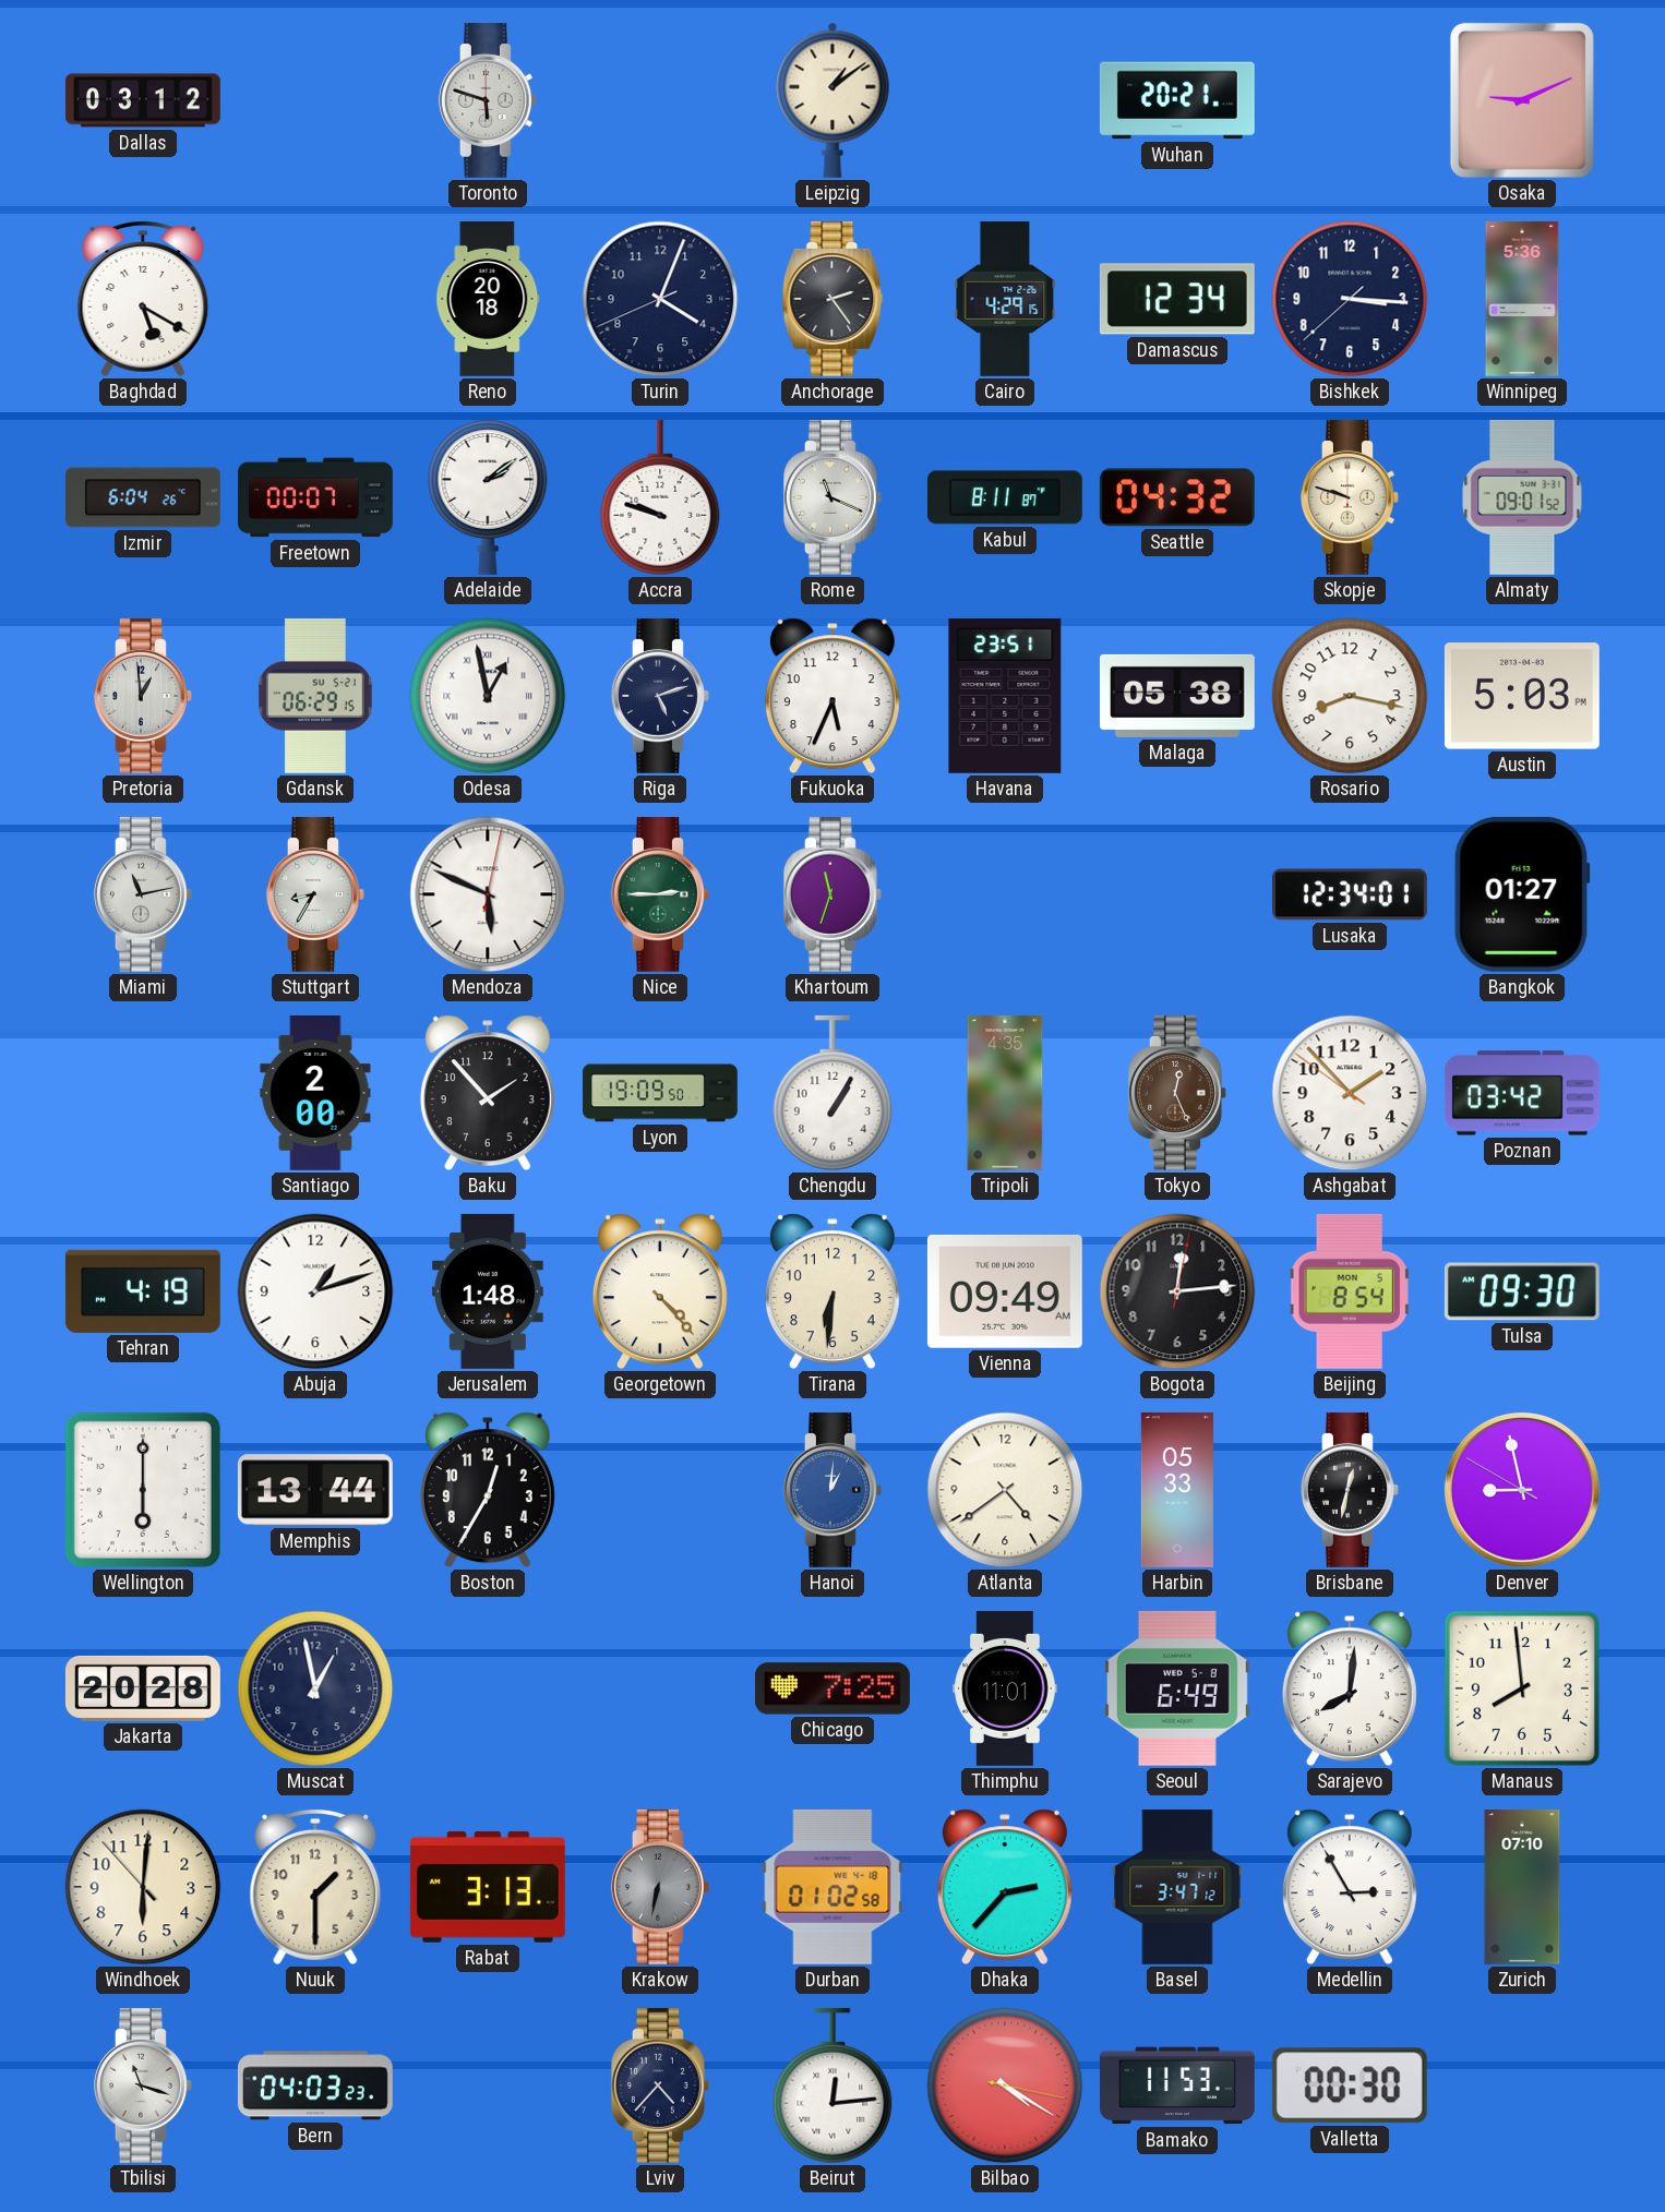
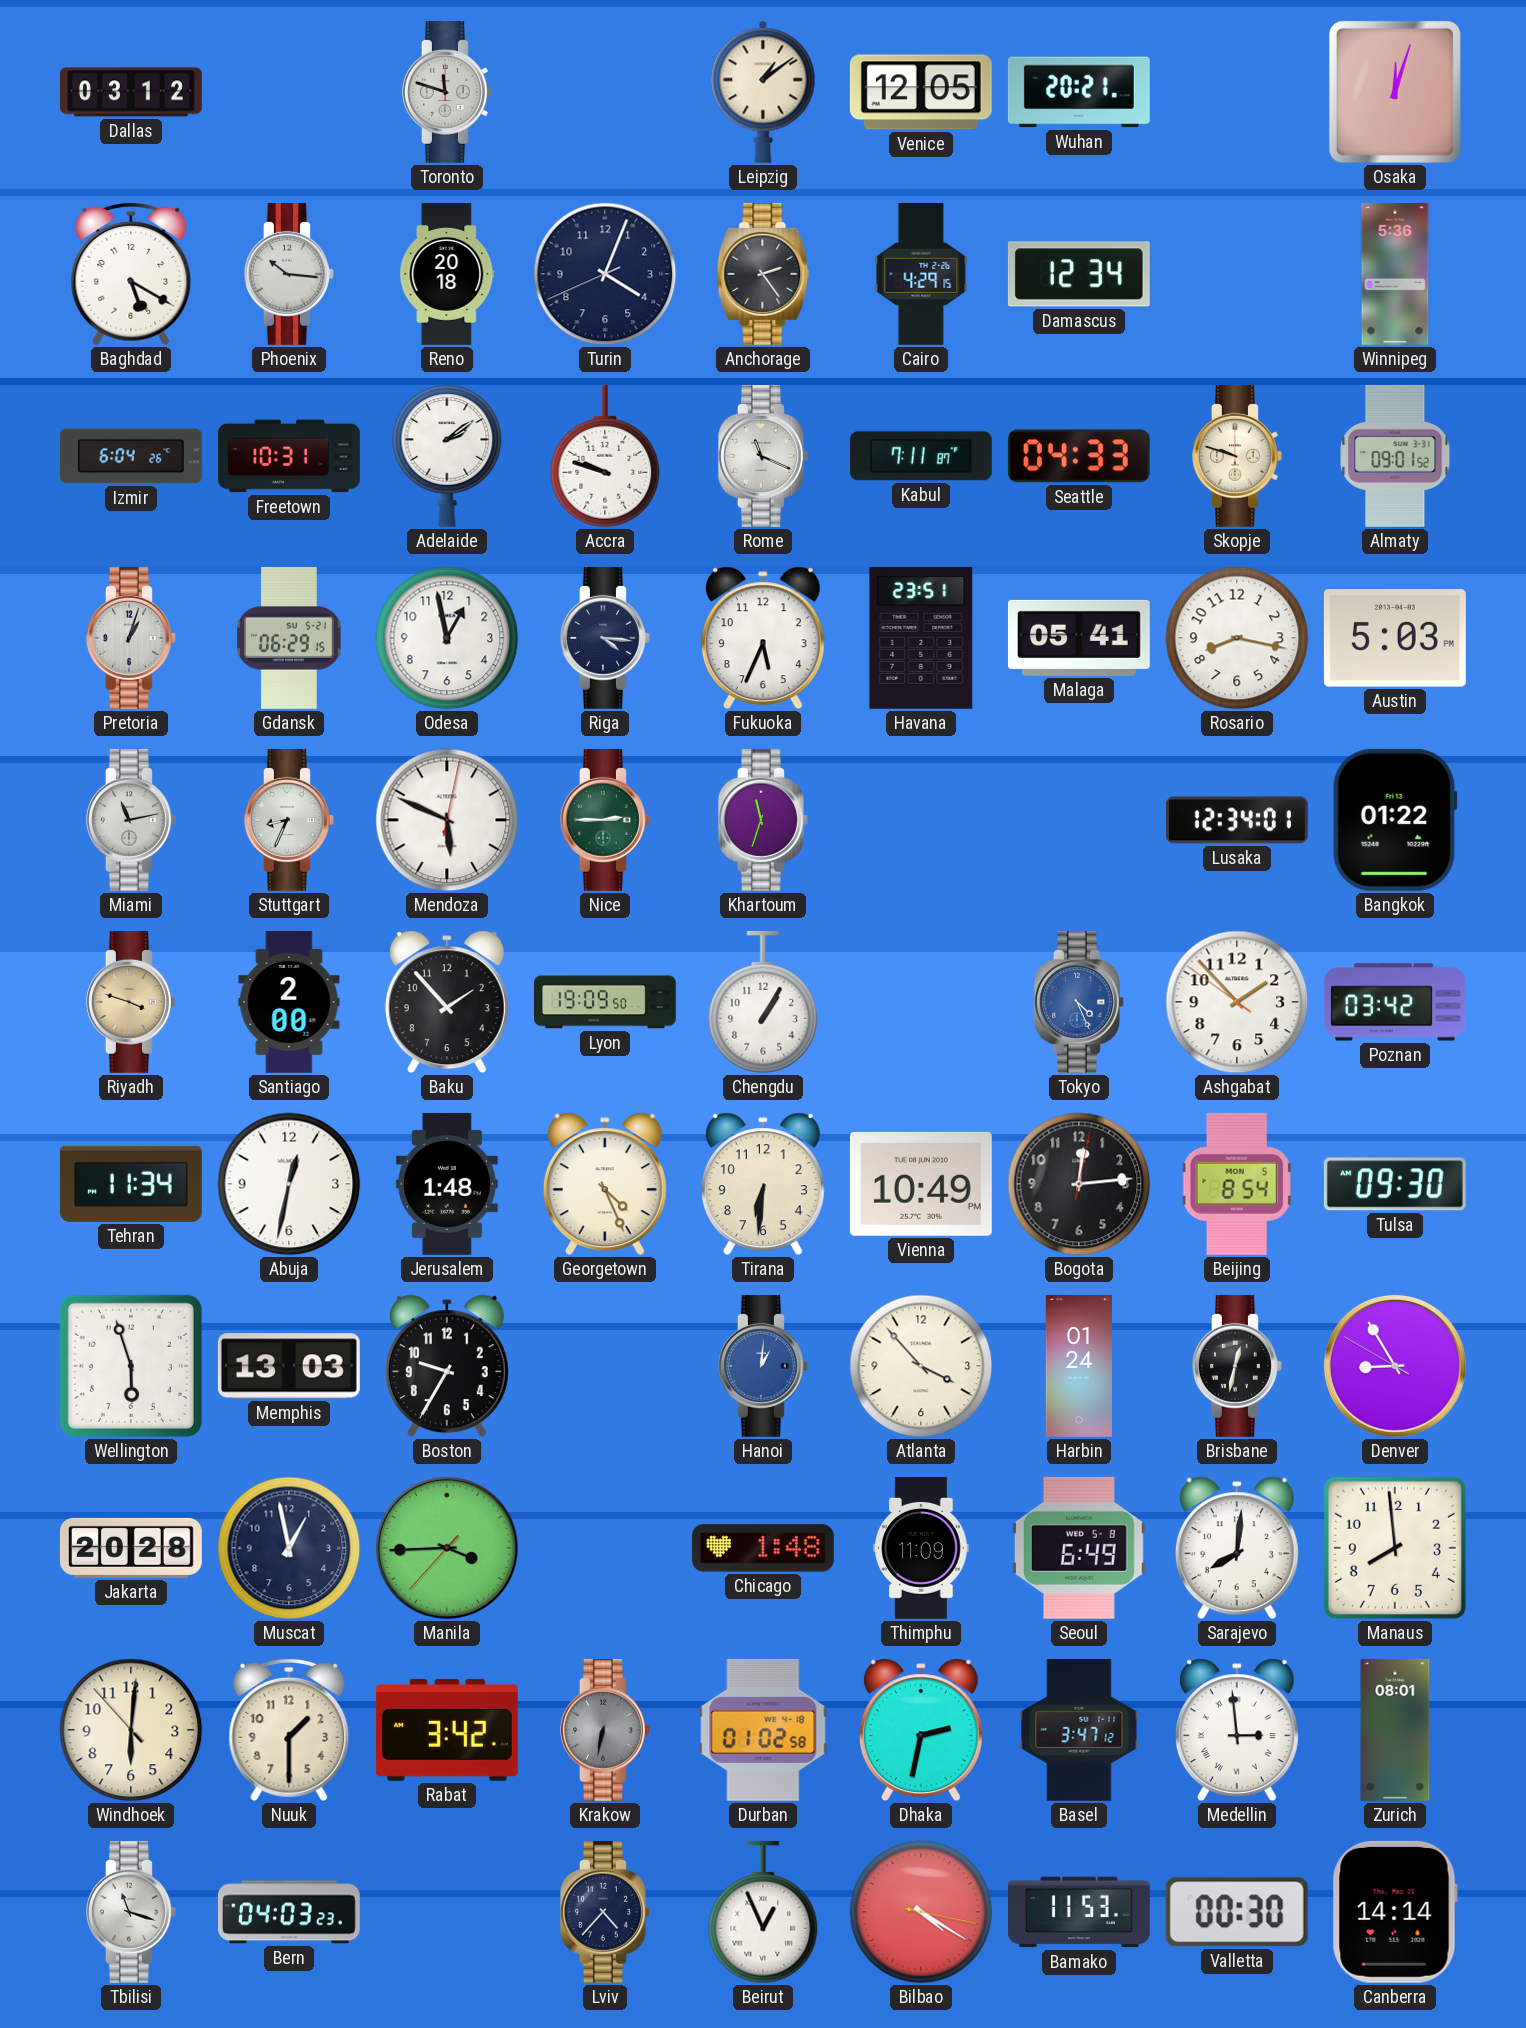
Toronto: 5:48 -> 11:48 (447, 92)
Venice: none -> 12:05 (921, 92)
Osaka: 9:11 -> 12:03 (1395, 92)
Phoenix: none -> 10:16 (289, 274)
Bishkek: 3:15 -> none (1350, 299)
Freetown: 00:07 -> 10:31 (290, 456)
Kabul: 8:11 -> 7:11 (921, 456)
Seattle: 04:32 -> 04:33 (1079, 456)
Pretoria: 12:59 -> 1:03 (131, 638)
Odesa numerals: Roman -> Arabic (447, 638)
Riga: 5:12 -> 4:16 (605, 638)
Malaga: 05:38 -> 05:41 (1079, 638)
Stuttgart: 8:35 -> 8:34 (289, 820)
Bangkok: 01:27 -> 01:22 (1395, 820)
Riyadh: none -> 3:48 (131, 1002)
Tripoli: 4:35 -> none (1005, 1093)
Tokyo: 12:26 -> 4:26 (1079, 1002)
Tokyo dial: brown -> blue (1079, 1002)
Tehran: 4:19 -> 11:34 (131, 1184)
Abuja: 1:12 -> 12:32 (289, 1184)
Georgetown: 4:23 -> 4:26 (605, 1184)
Vienna: 09:49 -> 10:49 (921, 1184)
Wellington: 6:00 -> 5:57 (131, 1366)
Memphis: 13:44 -> 13:03 (289, 1366)
Boston: 12:35 -> 9:35 (447, 1366)
Atlanta: 4:39 -> 3:53 (921, 1366)
Harbin: 05:33 -> 01:24 (1079, 1366)
Denver: 8:57 -> 8:54 (1395, 1366)
Manila: none -> 3:44 (447, 1548)
Chicago: 7:25 -> 1:48 (763, 1548)
Thimphu: 11:01 -> 11:09 (921, 1548)
Rabat: 3:13 -> 3:42 (447, 1730)
Dhaka: 2:37 -> 2:32 (921, 1730)
Medellin: 2:55 -> 2:59 (1237, 1730)
Zurich: 07:10 -> 08:01 (1395, 1730)
Beirut: 12:14 -> 12:56 (763, 1912)
Canberra: none -> 14:14 (1395, 1912)
